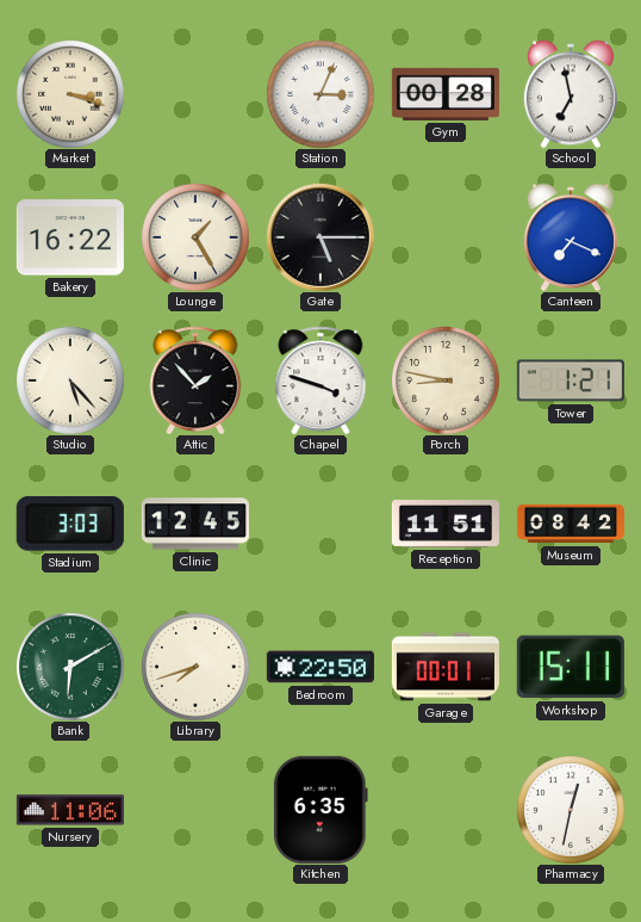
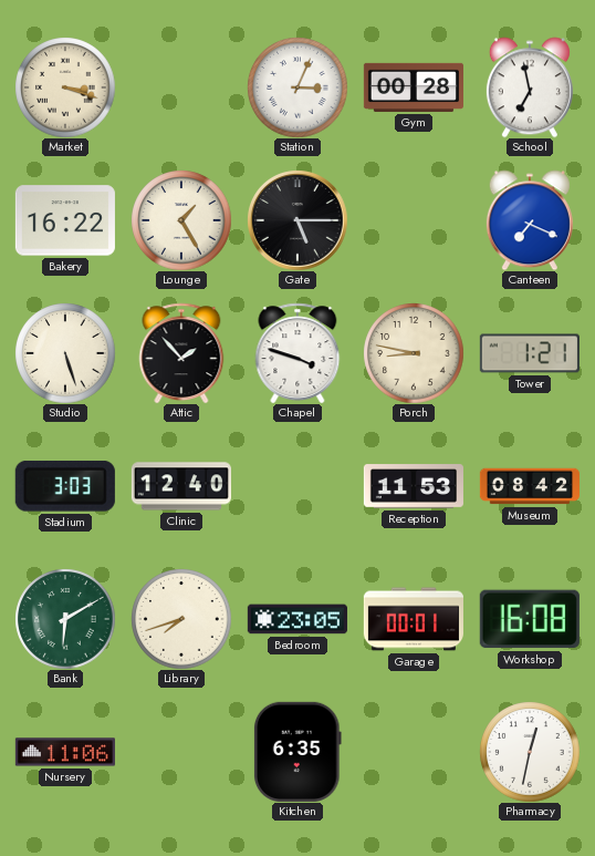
Studio: 5:23 -> 5:27 (65, 353)
Clinic: 12:45 -> 12:40 (181, 486)
Reception: 11:51 -> 11:53 (414, 486)
Bedroom: 22:50 -> 23:05 (297, 619)
Workshop: 15:11 -> 16:08 (530, 619)
